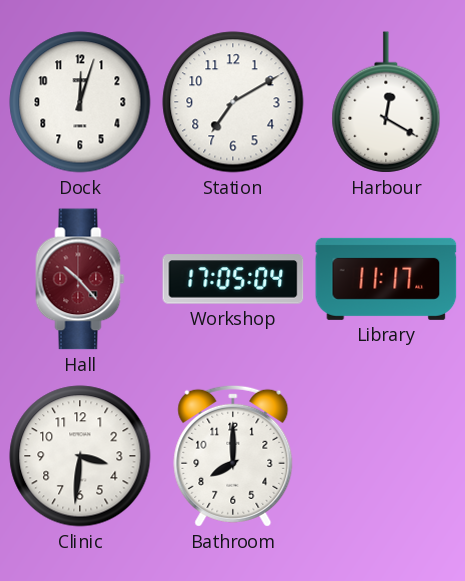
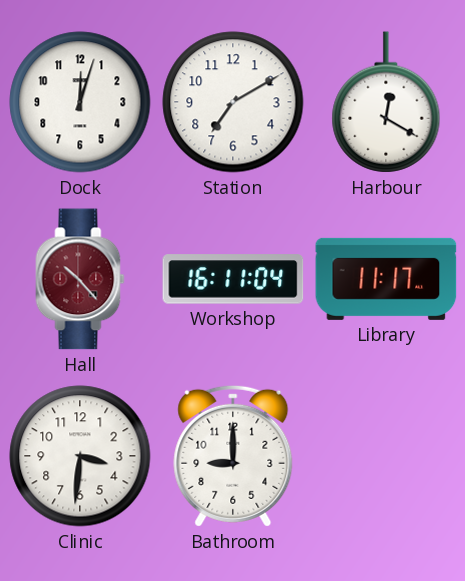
Workshop: 17:05 -> 16:11 (233, 279)
Bathroom: 8:00 -> 9:00 (233, 456)
